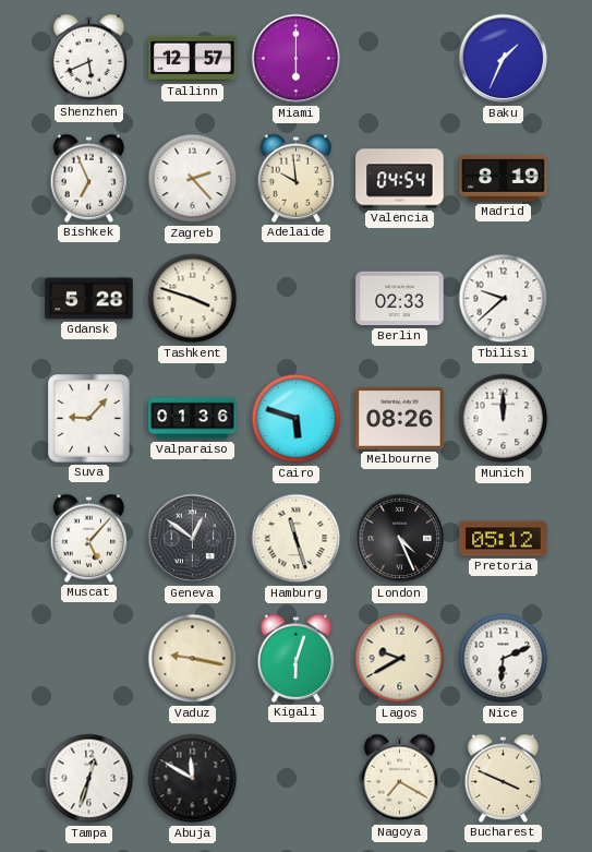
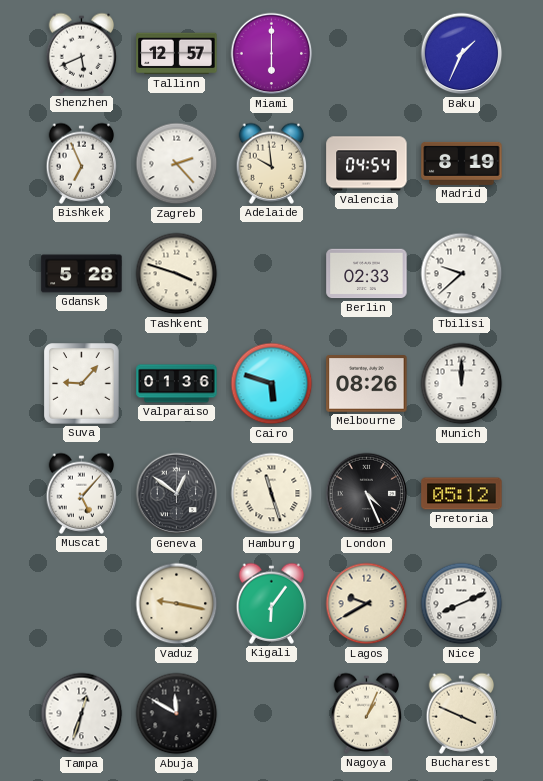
Kigali: 6:03 -> 6:06 (272, 603)
Nice: 6:11 -> 8:11 (462, 604)
Nagoya: 7:20 -> 1:04 (367, 713)
